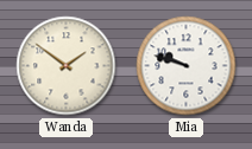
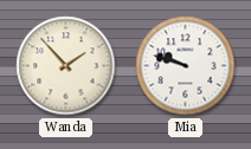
Wanda: 1:51 -> 1:53 (66, 66)
